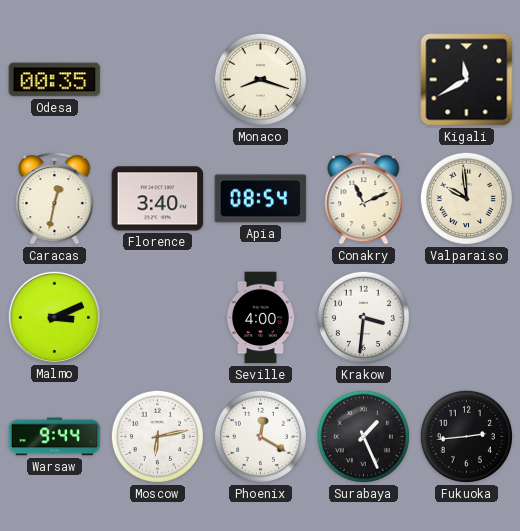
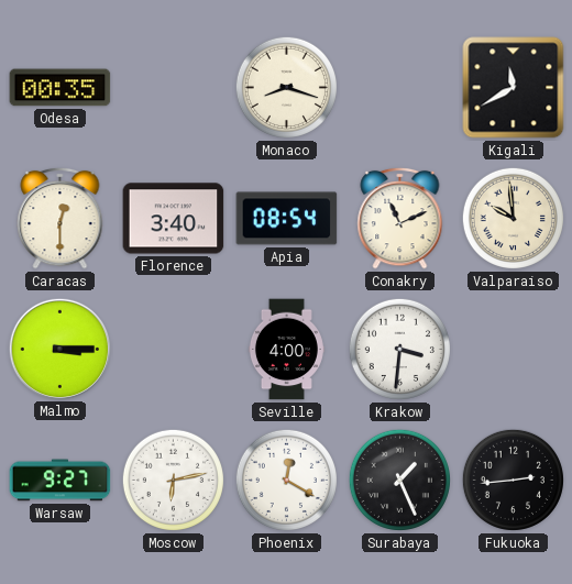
Caracas: 12:32 -> 12:30 (61, 218)
Malmo: 3:11 -> 3:15 (59, 349)
Warsaw: 9:44 -> 9:27 (61, 481)
